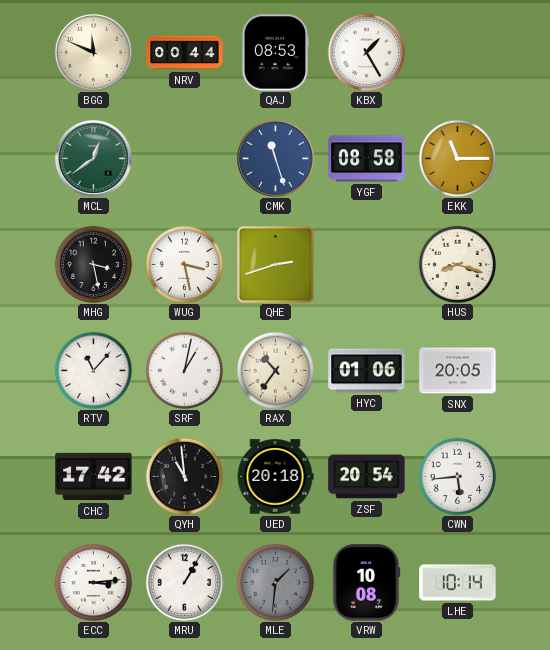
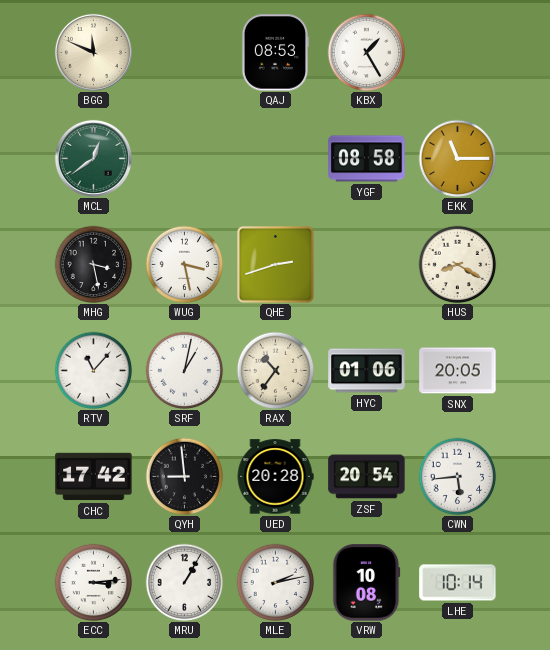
NRV: 00:44 -> none (185, 53)
CMK: 11:27 -> none (275, 158)
HUS: 8:18 -> 8:20 (457, 264)
QYH: 10:59 -> 8:59 (184, 476)
UED: 20:18 -> 20:28 (275, 477)
MLE: 1:31 -> 2:13 (275, 582)
MLE dial: grey -> white (275, 582)
